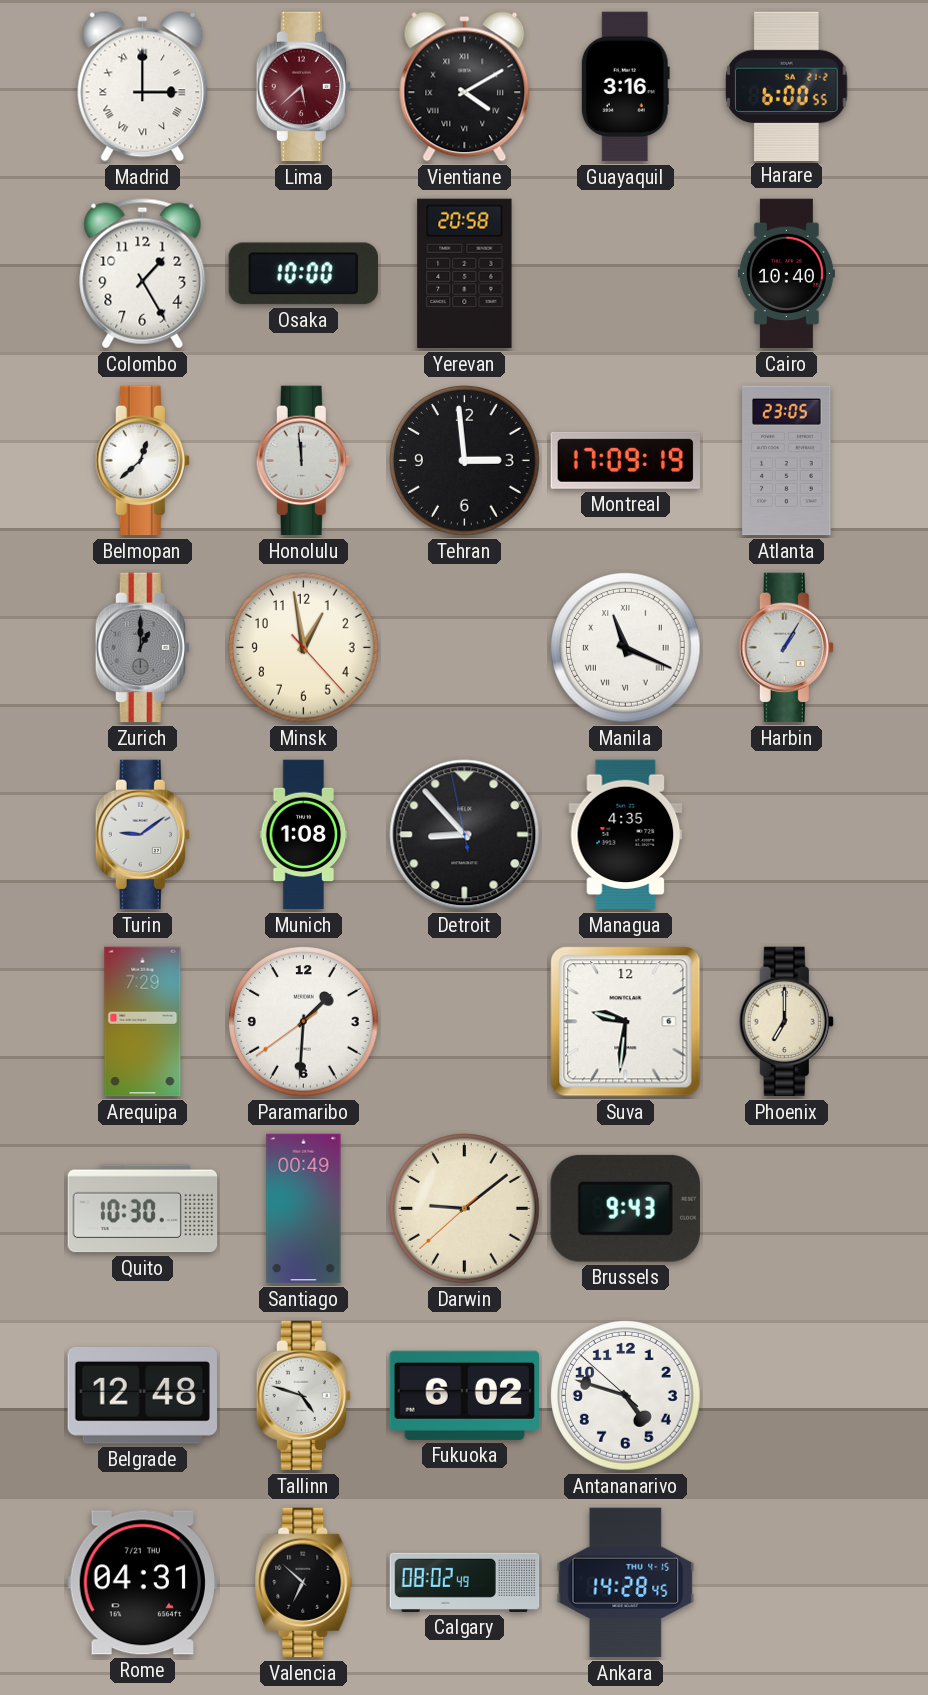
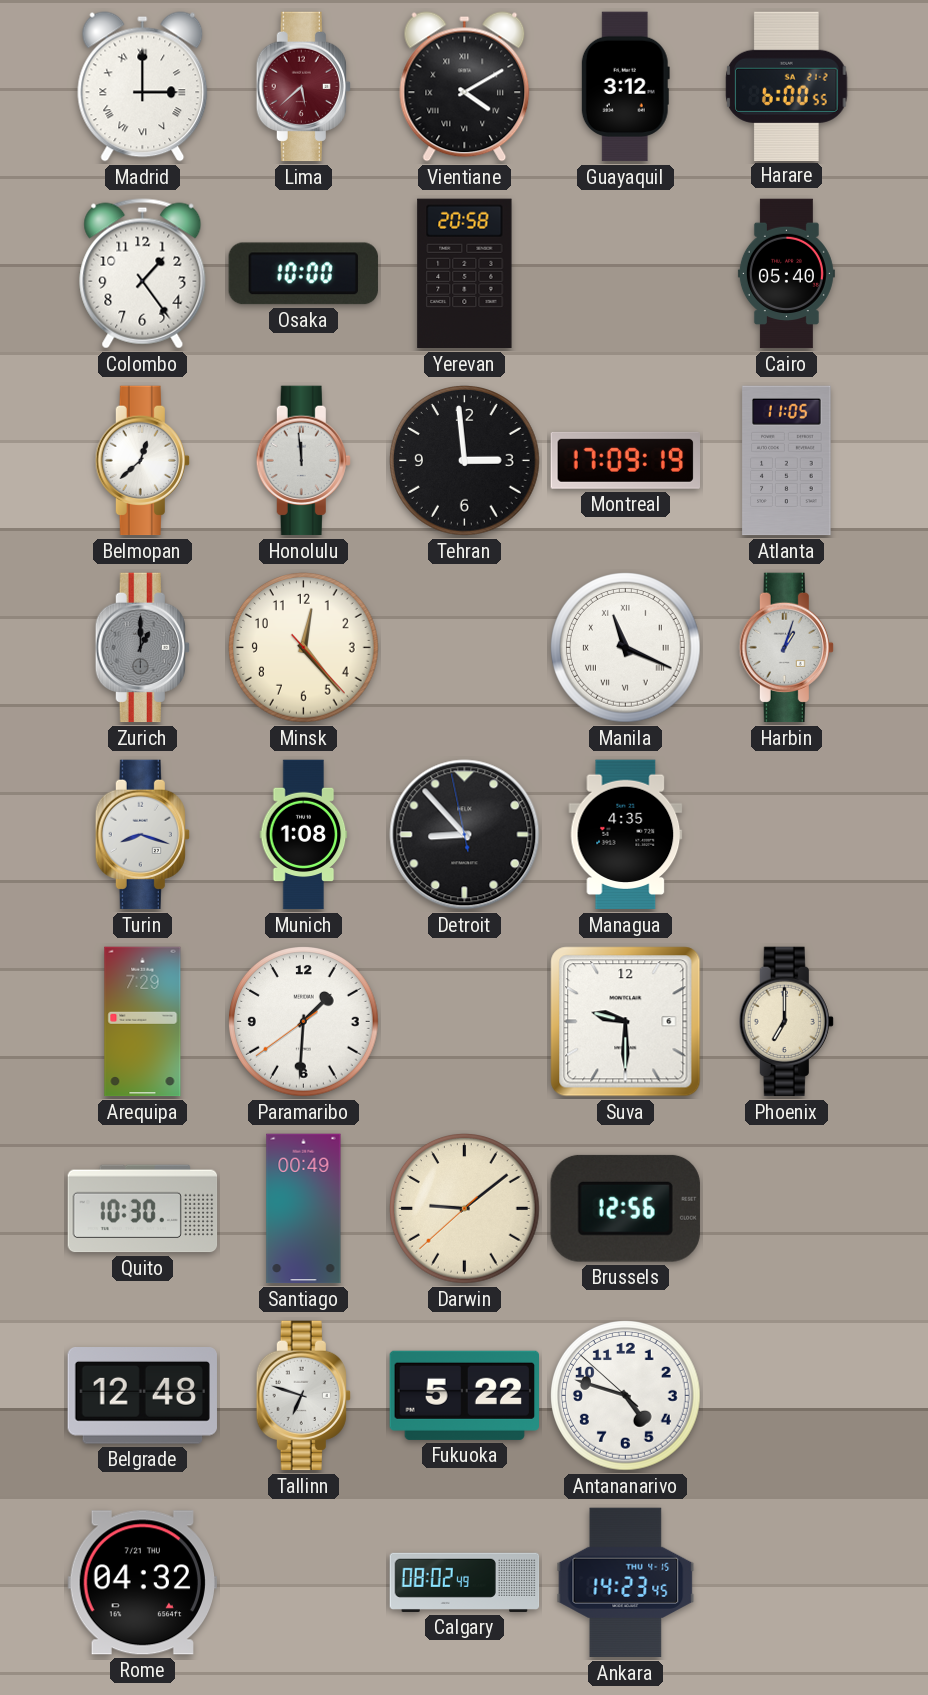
Guayaquil: 3:16 -> 3:12 (625, 87)
Colombo: 1:25 -> 1:24 (143, 274)
Cairo: 10:40 -> 05:40 (786, 274)
Atlanta: 23:05 -> 11:05 (787, 461)
Minsk: 12:58 -> 12:23 (304, 648)
Harbin: 1:05 -> 1:03 (786, 648)
Turin: 9:09 -> 8:18 (142, 835)
Suva: 9:31 -> 9:30 (626, 1022)
Brussels: 9:43 -> 12:56 (625, 1208)
Tallinn: 4:48 -> 6:48 (303, 1396)
Fukuoka: 6:02 -> 5:22 (464, 1395)
Rome: 04:31 -> 04:32 (142, 1583)
Valencia: 6:52 -> none (304, 1583)
Ankara: 14:28 -> 14:23 (626, 1583)
